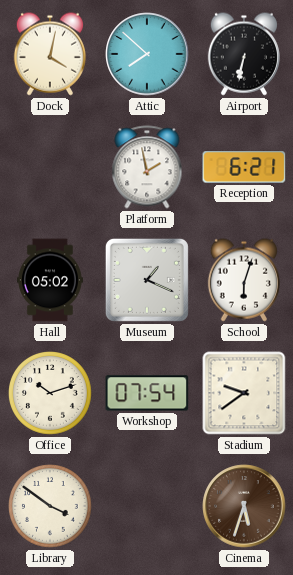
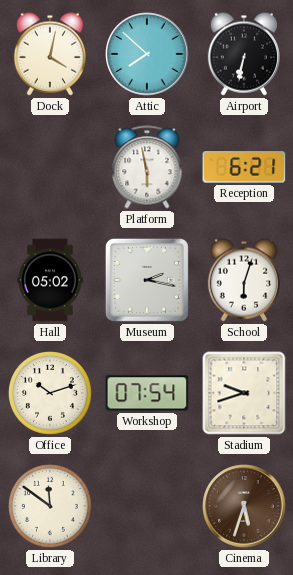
Platform: 1:58 -> 5:58 (147, 167)
Museum: 1:19 -> 2:17 (147, 280)
Stadium: 9:39 -> 9:42 (244, 393)
Library: 3:51 -> 11:51 (51, 507)
